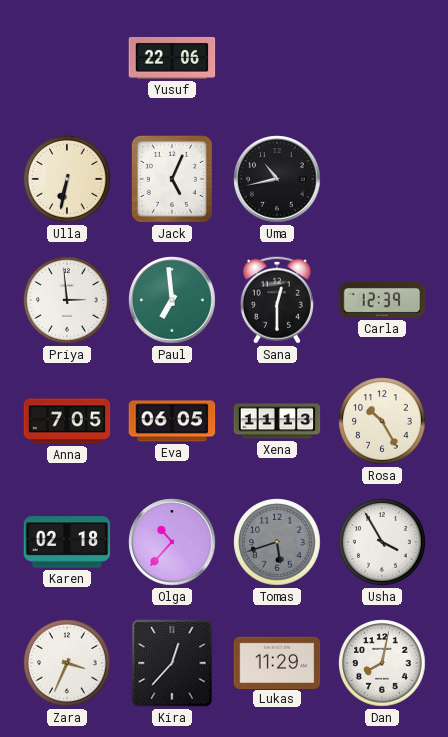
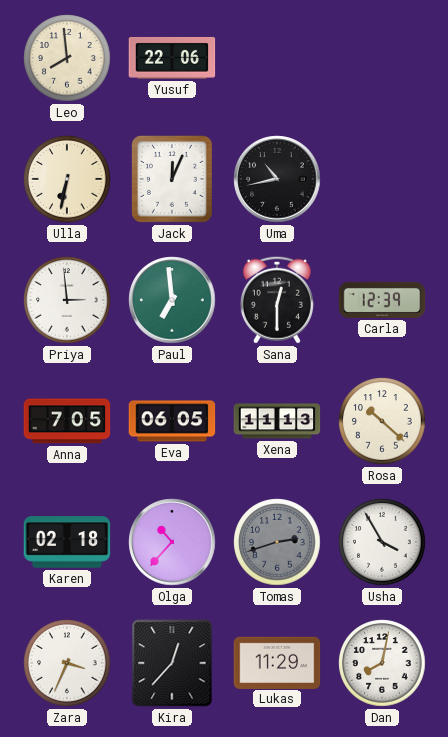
Leo: none -> 7:59 (67, 58)
Jack: 5:04 -> 12:04 (172, 179)
Rosa: 10:25 -> 10:22 (382, 421)
Tomas: 5:42 -> 2:42 (277, 542)
